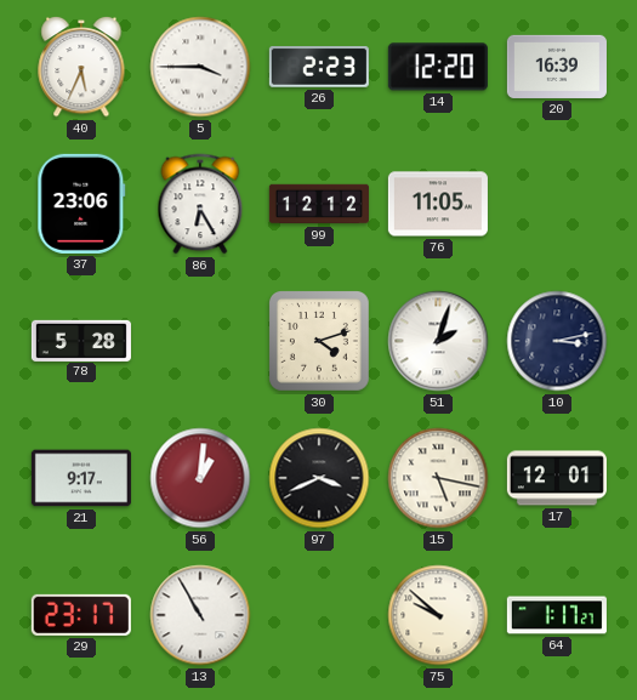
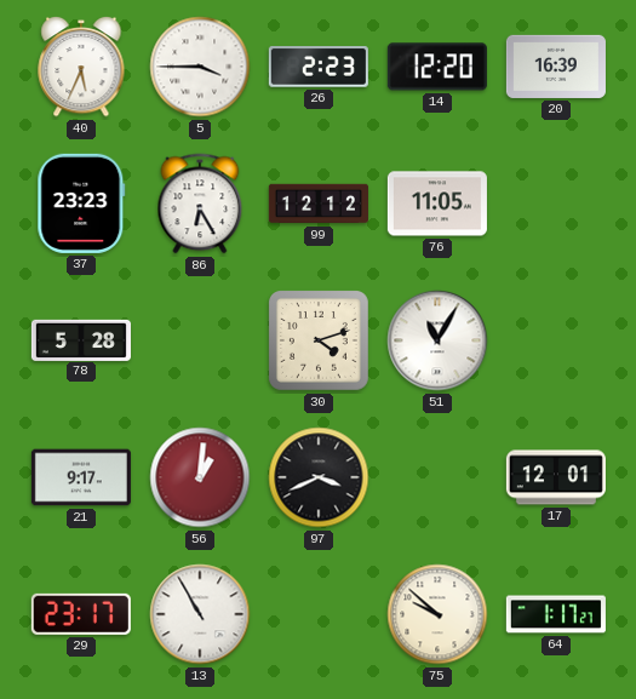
37: 23:06 -> 23:23 (81, 204)
51: 2:03 -> 11:05 (437, 340)
10: 3:13 -> none (557, 341)
15: 5:17 -> none (438, 478)
